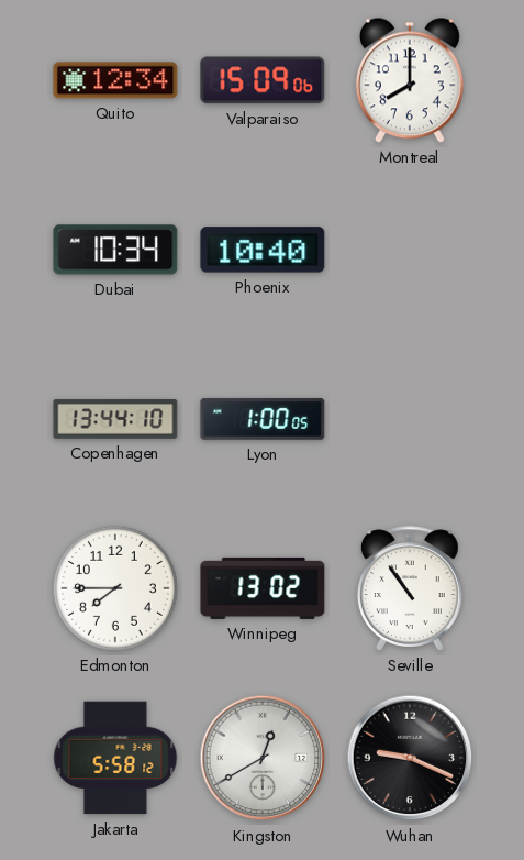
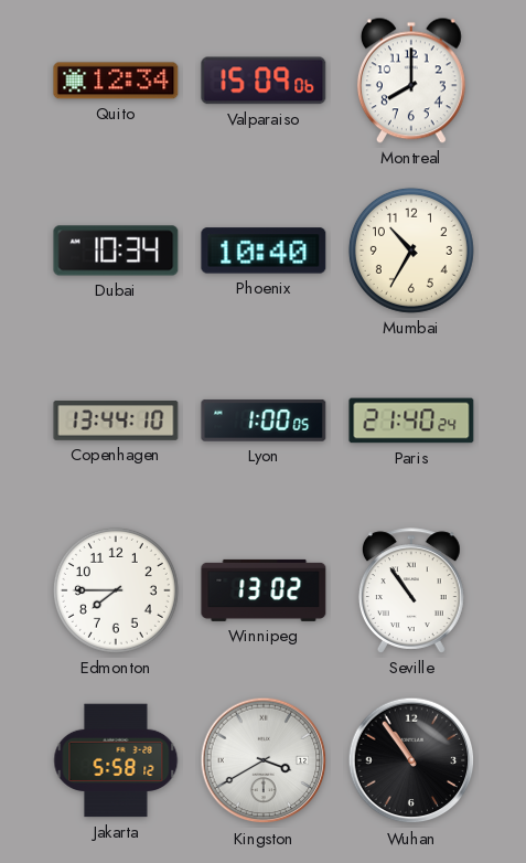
Mumbai: none -> 10:35 (411, 251)
Paris: none -> 21:40 (411, 420)
Kingston: 12:40 -> 3:40 (264, 760)
Wuhan: 9:19 -> 10:54 (411, 760)
